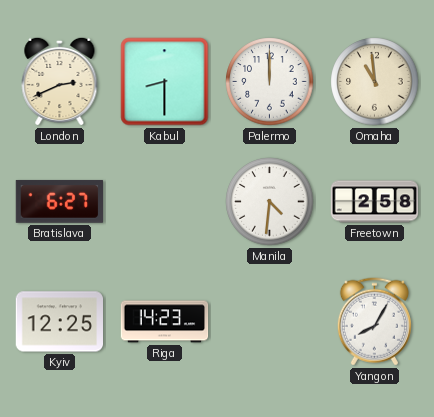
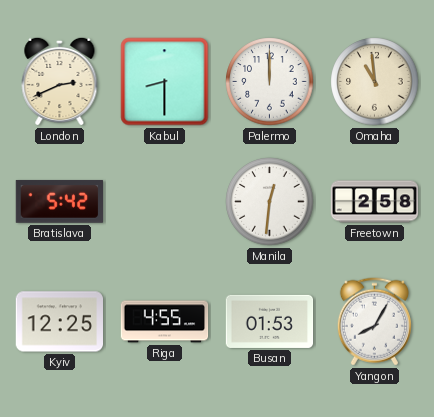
Bratislava: 6:27 -> 5:42 (59, 201)
Manila: 4:31 -> 12:31 (270, 202)
Riga: 14:23 -> 4:55 (165, 322)
Busan: none -> 01:53 (270, 321)
